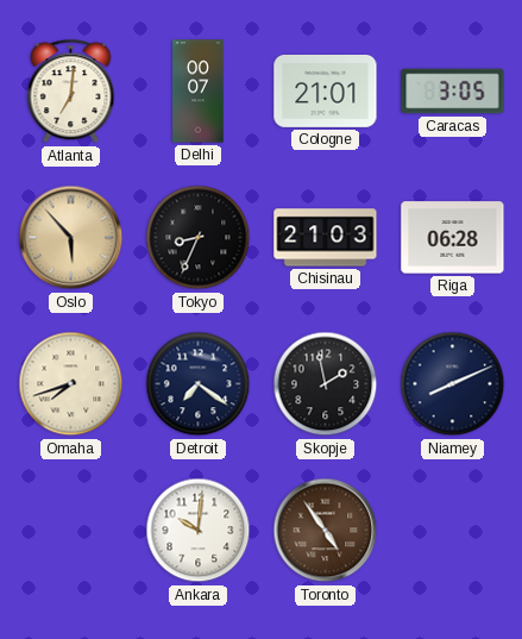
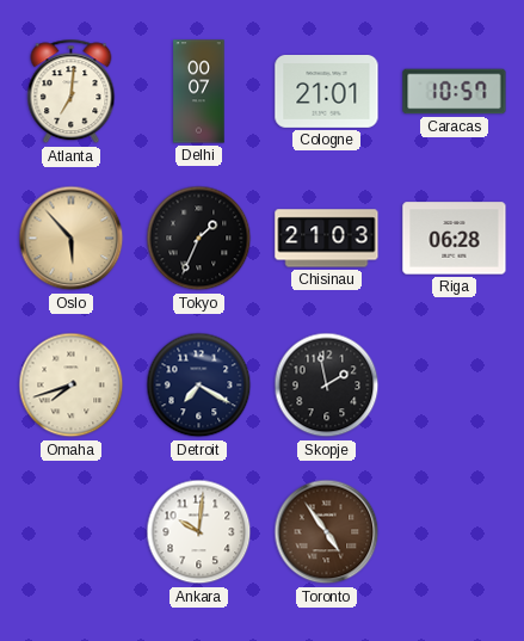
Caracas: 3:05 -> 10:57 (455, 92)
Tokyo: 8:34 -> 1:34 (199, 239)
Detroit: 7:21 -> 7:20 (199, 386)
Niamey: 8:11 -> none (453, 384)
